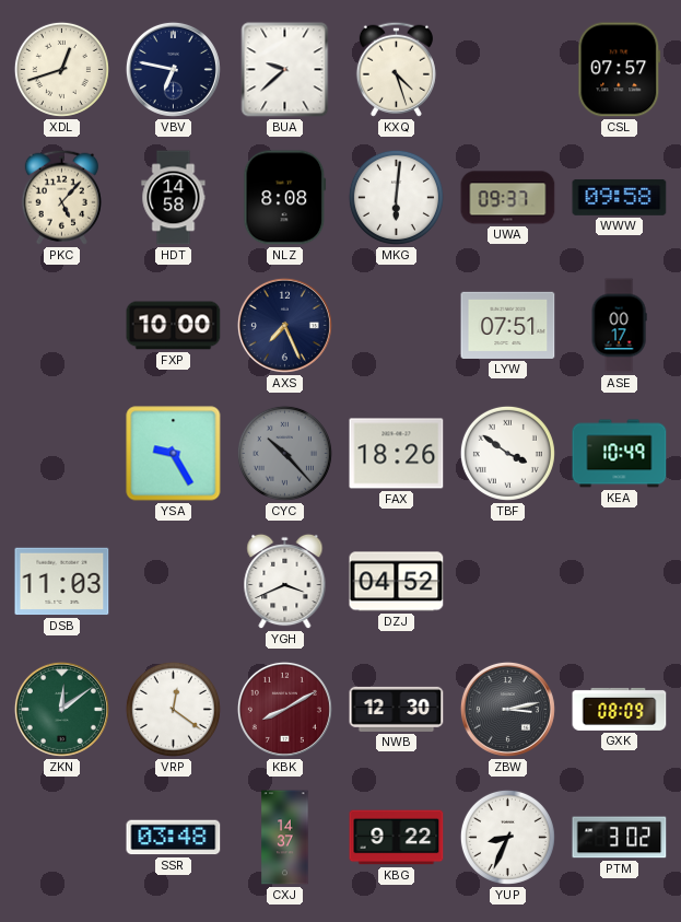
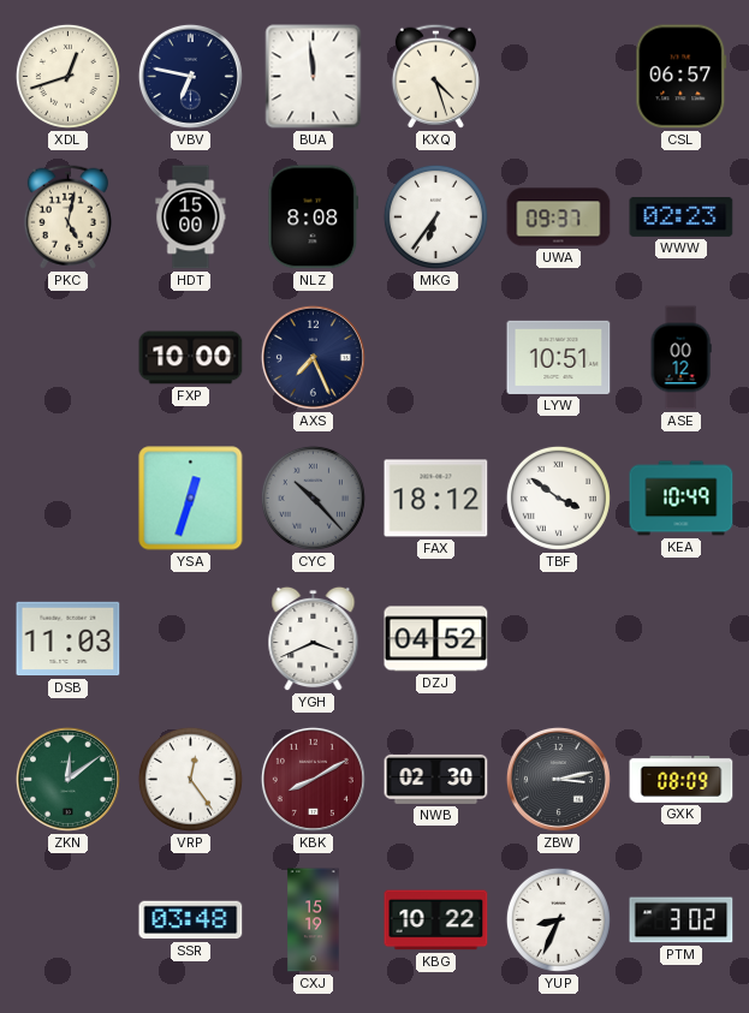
BUA: 9:38 -> 11:59 (314, 77)
CSL: 07:57 -> 06:57 (682, 77)
PKC: 5:07 -> 5:02 (67, 216)
HDT: 14:58 -> 15:00 (191, 218)
MKG: 6:01 -> 6:36 (435, 216)
WWW: 09:58 -> 02:23 (682, 216)
LYW: 07:51 -> 10:51 (559, 357)
ASE: 00:17 -> 00:12 (680, 358)
YSA: 9:25 -> 12:33 (191, 499)
FAX: 18:26 -> 18:12 (436, 499)
VRP: 12:21 -> 12:24 (190, 779)
NWB: 12:30 -> 02:30 (436, 779)
CXJ: 14:37 -> 15:19 (314, 920)
KBG: 9:22 -> 10:22 (436, 920)
